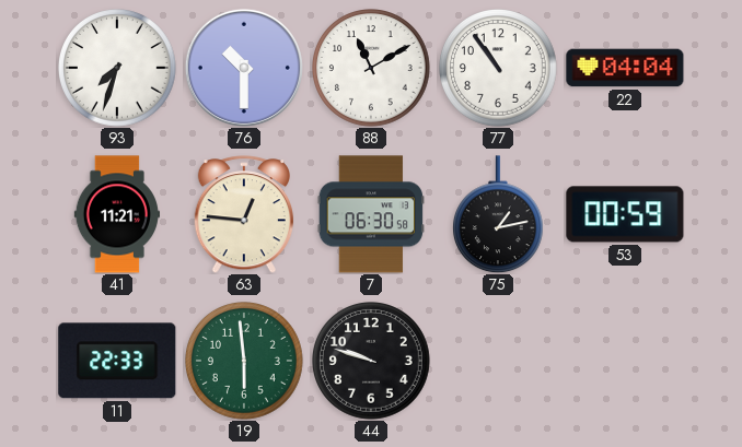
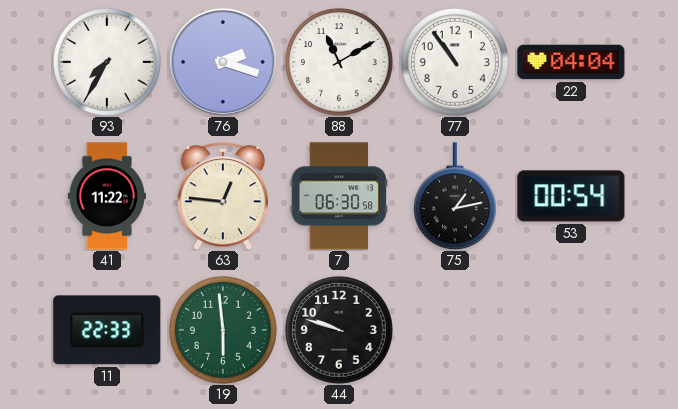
93: 7:33 -> 7:35 (108, 63)
76: 10:30 -> 2:18 (223, 62)
41: 11:21 -> 11:22 (106, 196)
53: 00:59 -> 00:54 (571, 196)
